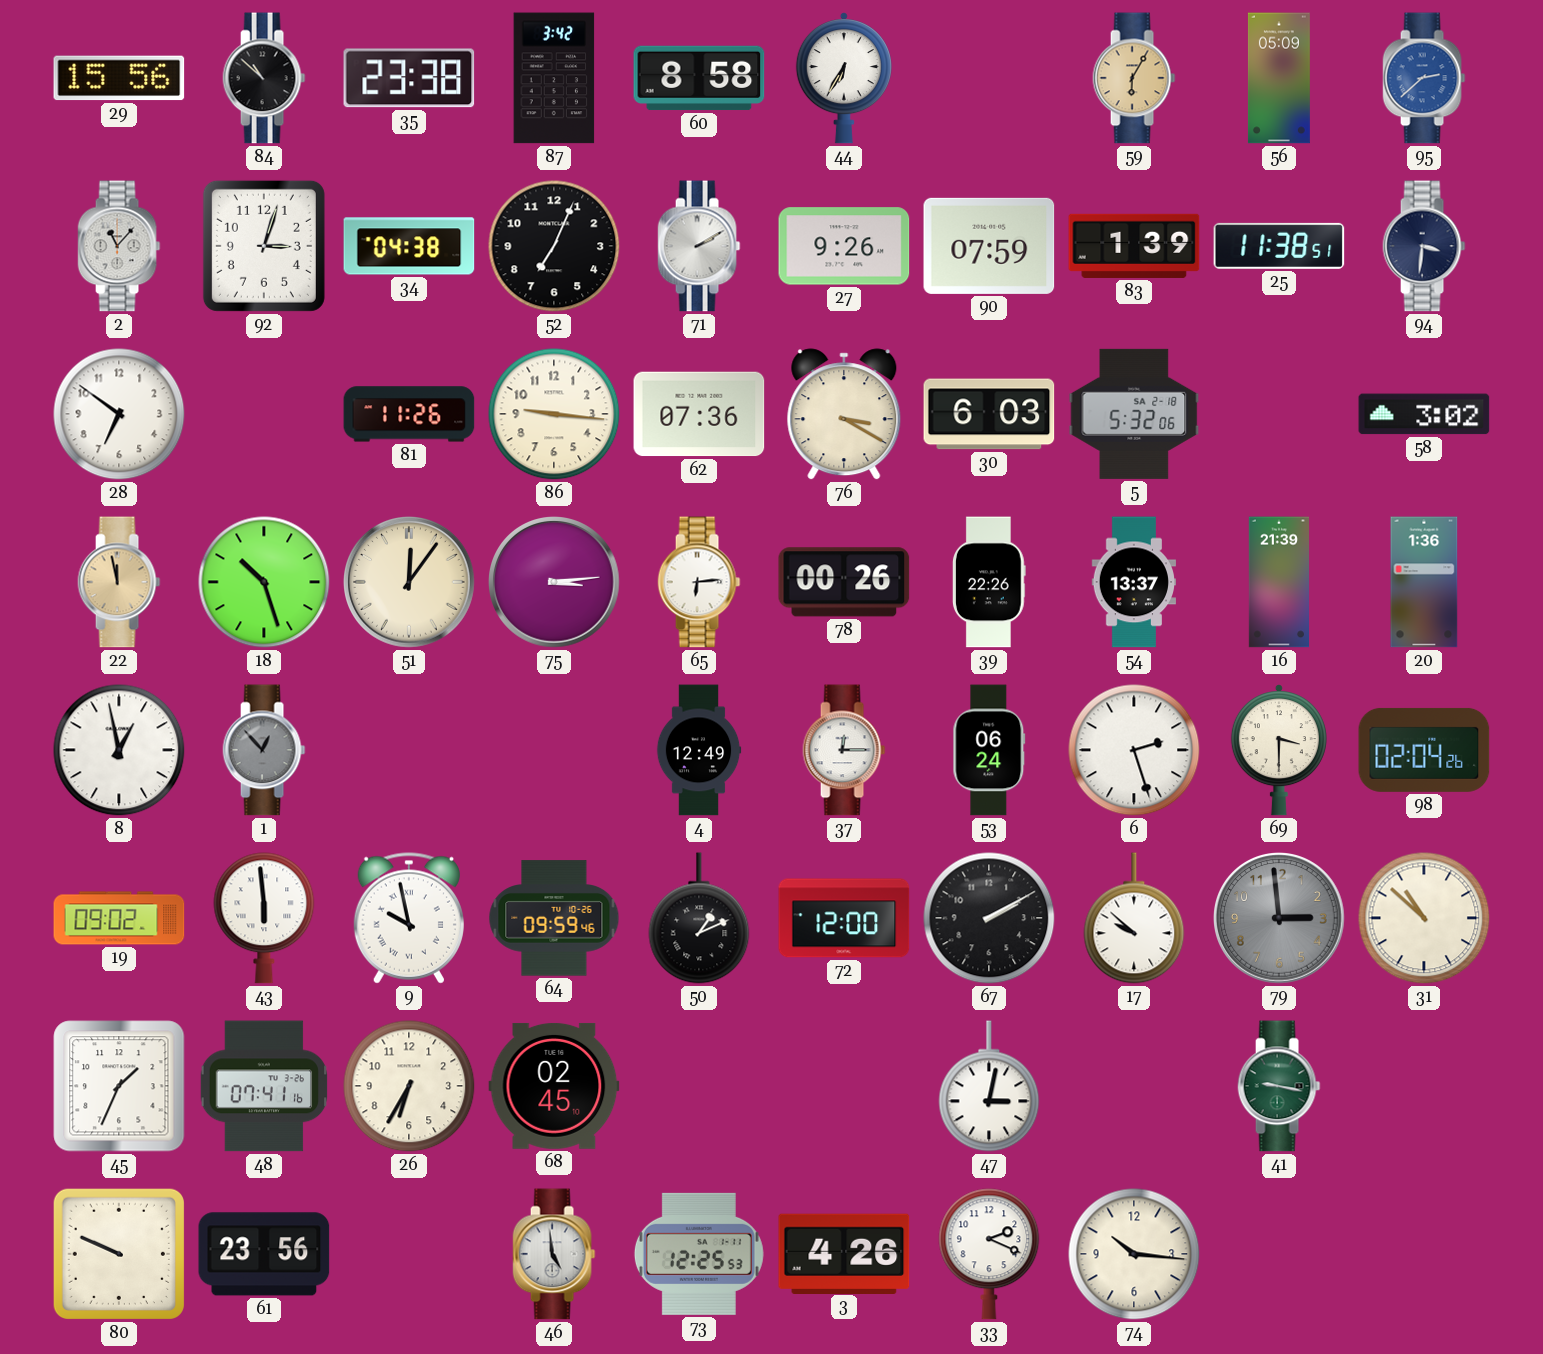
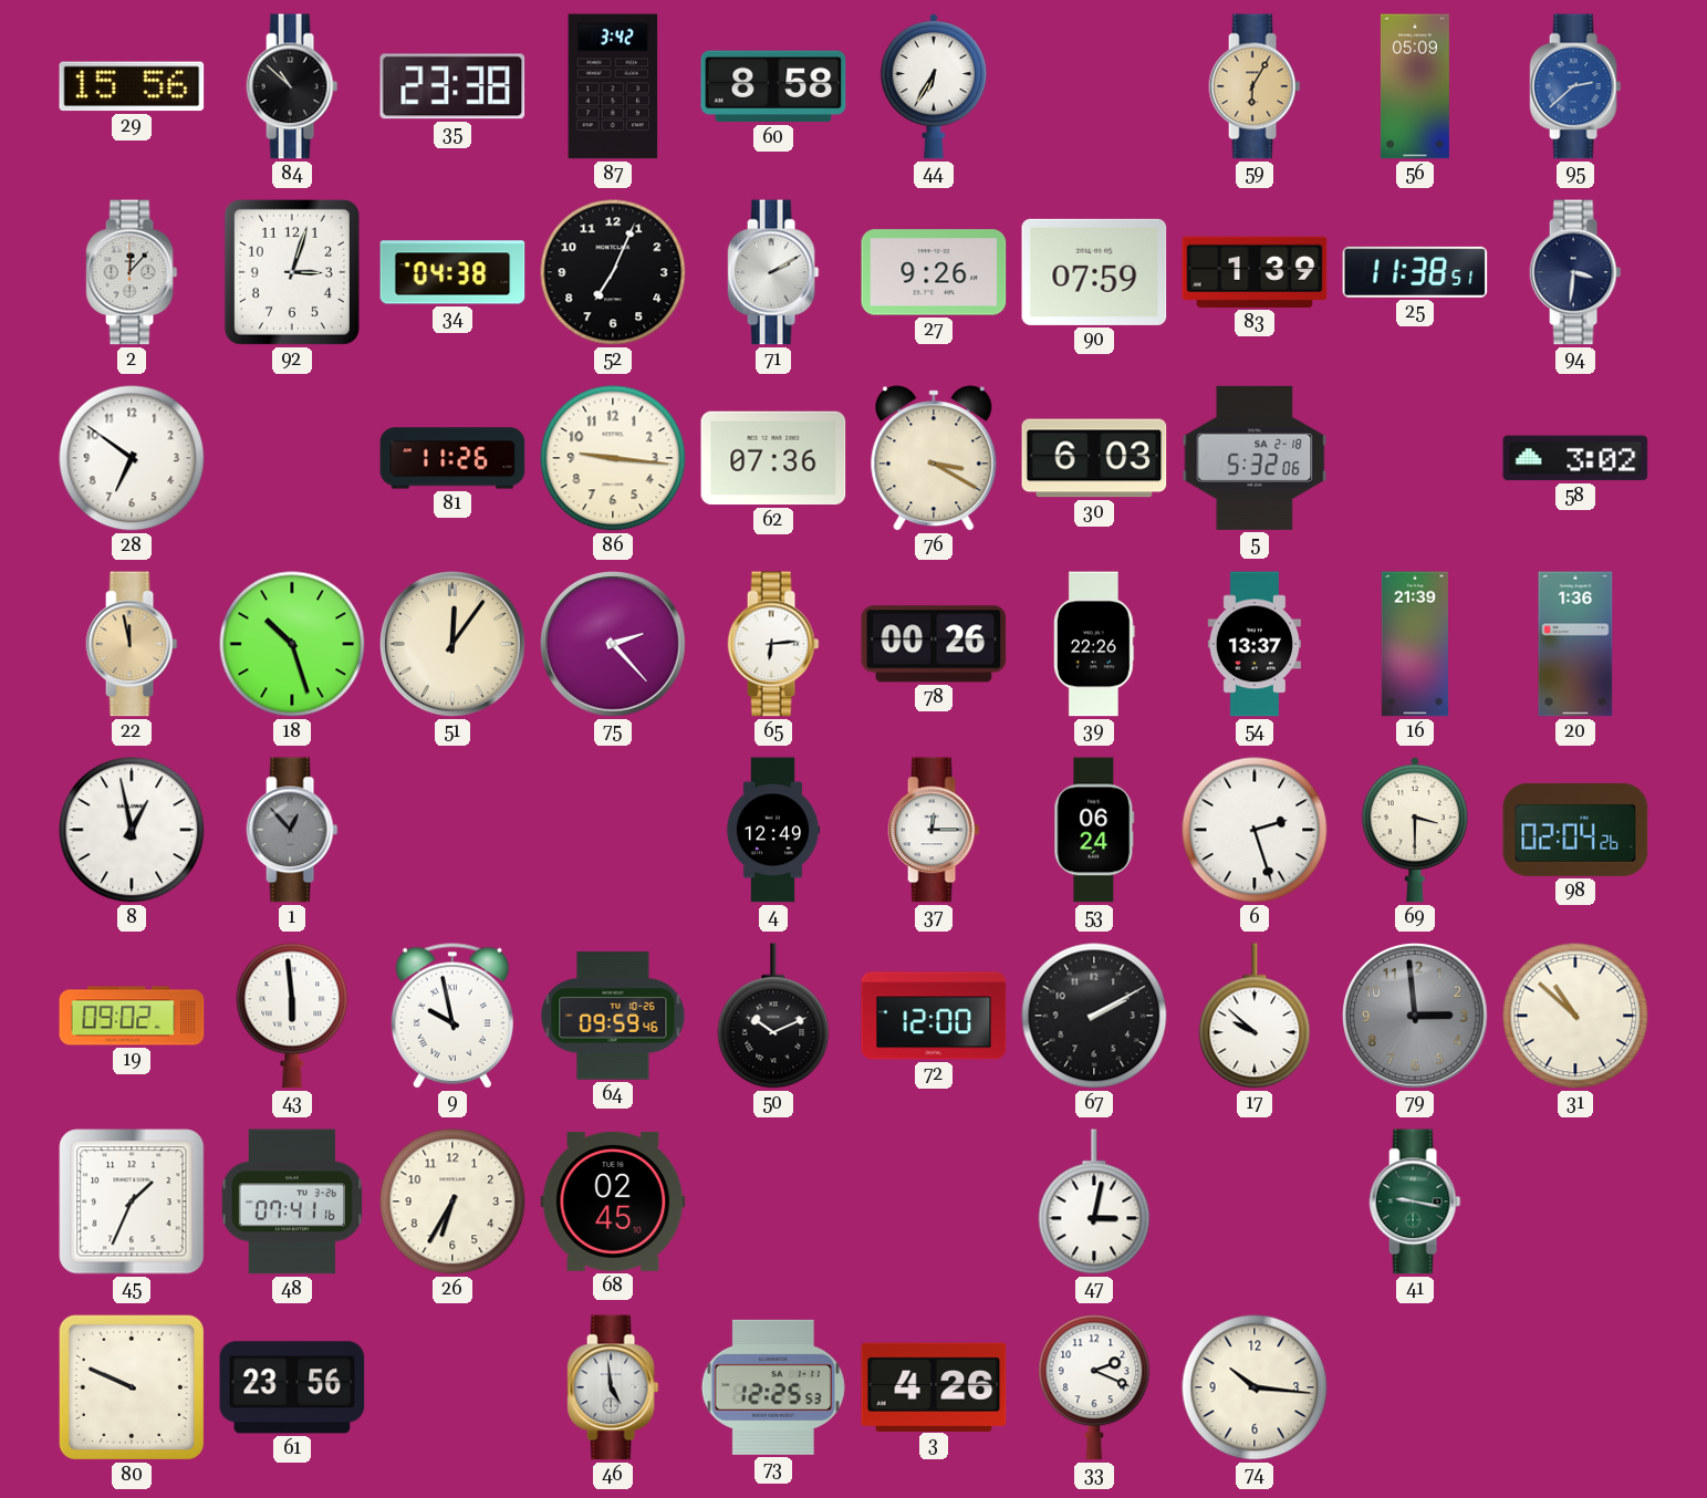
2: 11:07 -> 12:07 (132, 272)
75: 3:14 -> 2:23 (614, 645)
50: 1:11 -> 10:11 (773, 1016)
